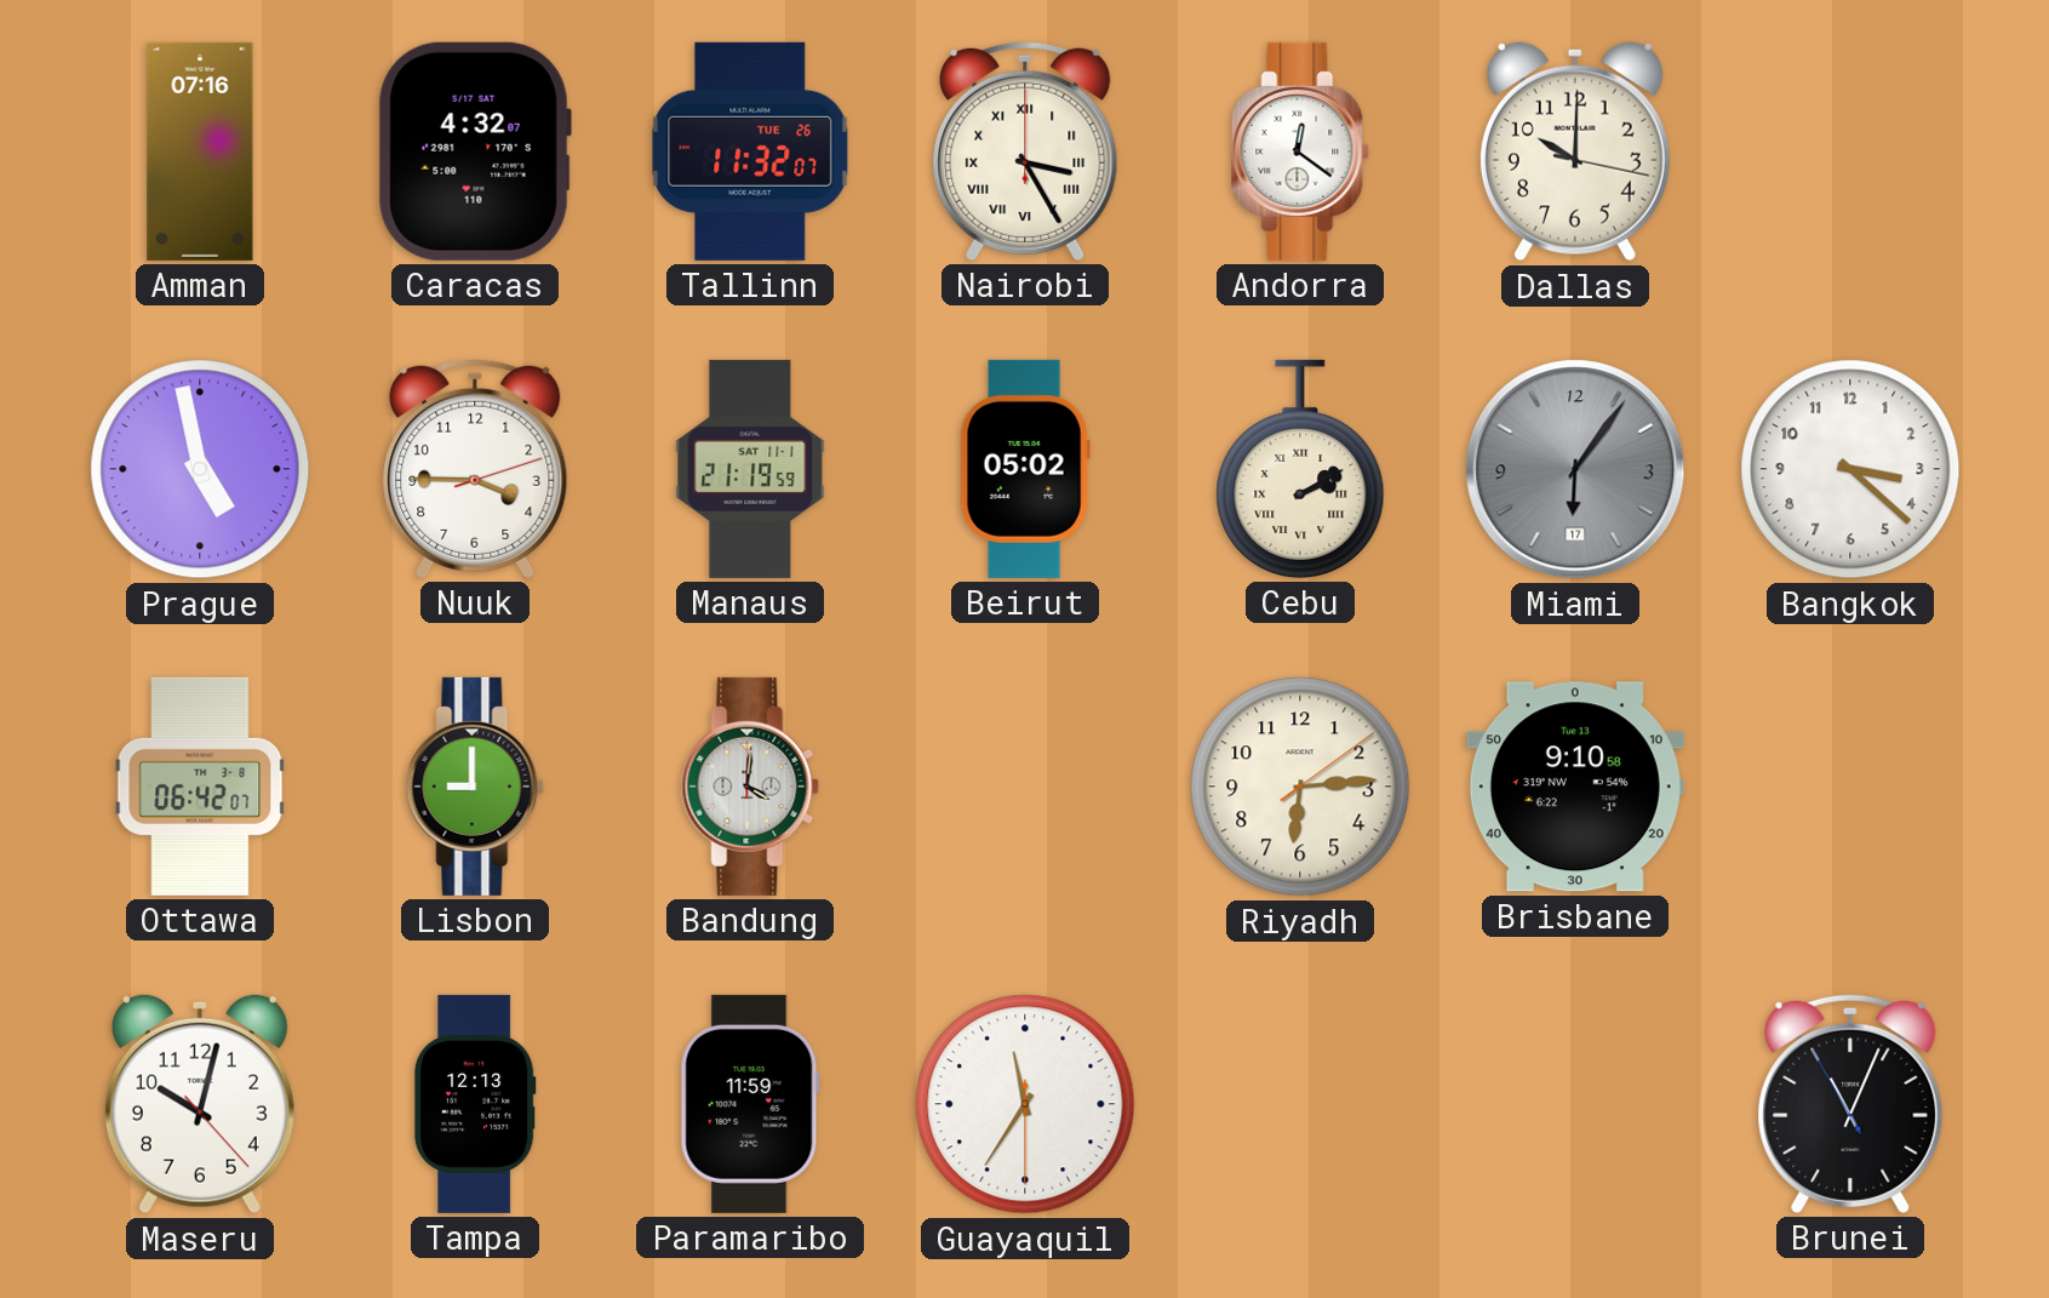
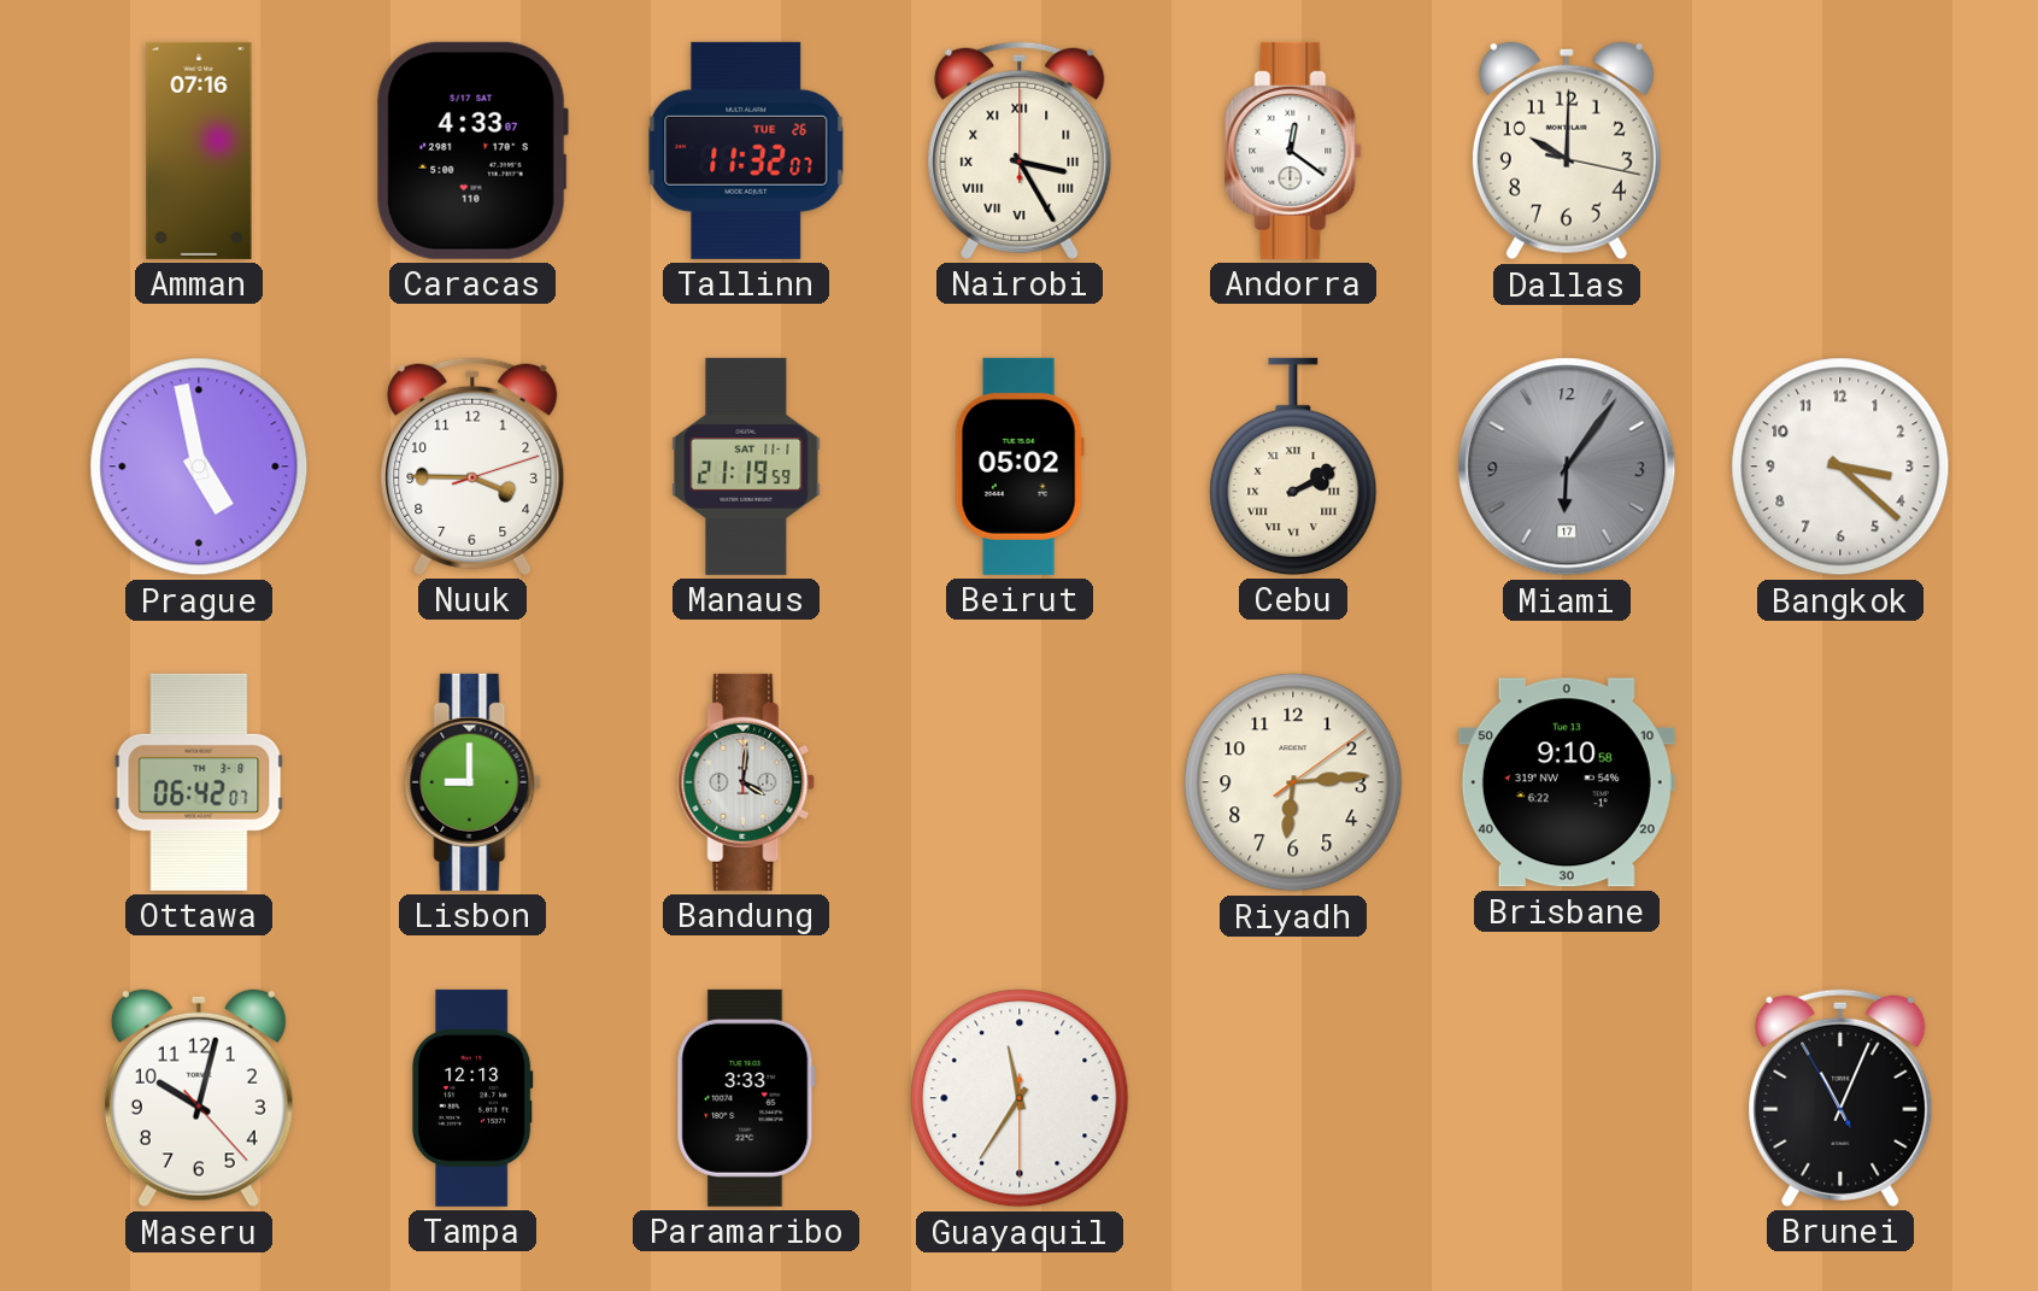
Caracas: 4:32 -> 4:33 (472, 151)
Paramaribo: 11:59 -> 3:33 (746, 1098)
